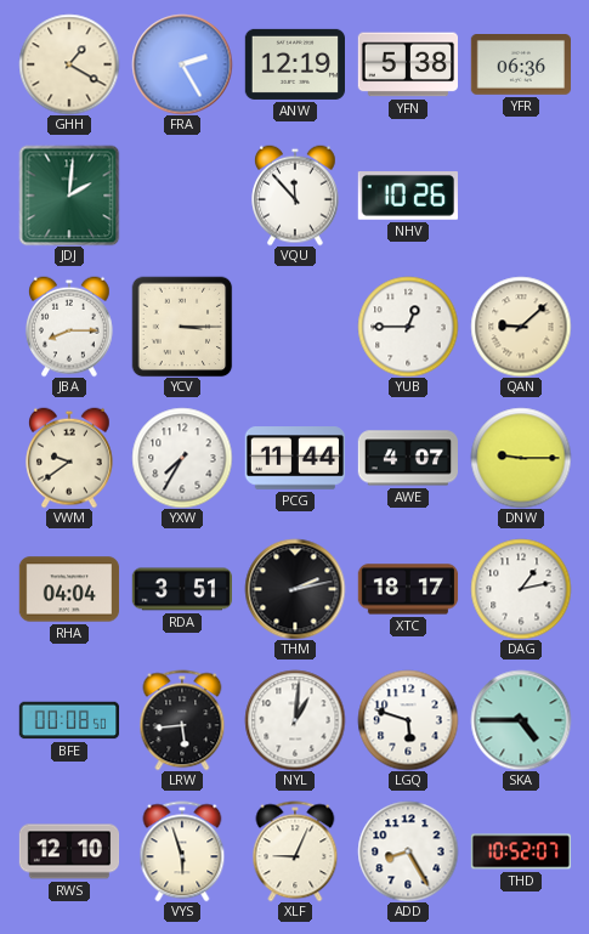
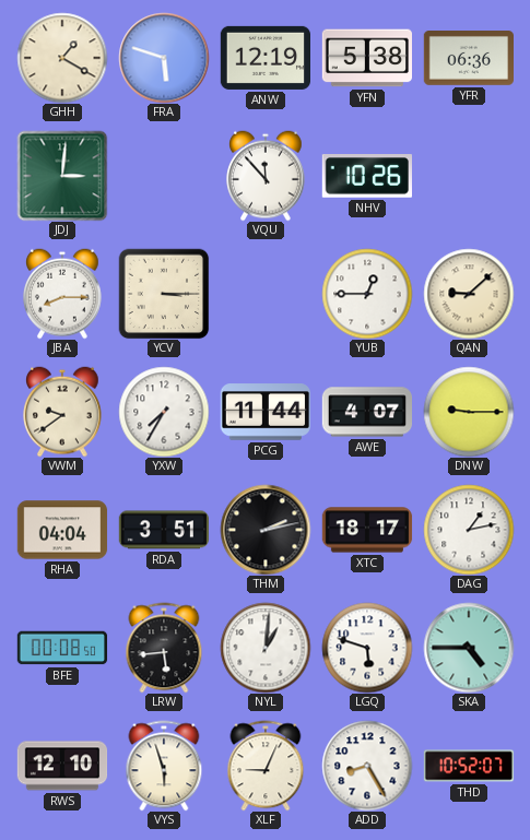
FRA: 2:25 -> 5:48 (164, 58)
JDJ: 2:01 -> 3:01 (62, 176)
